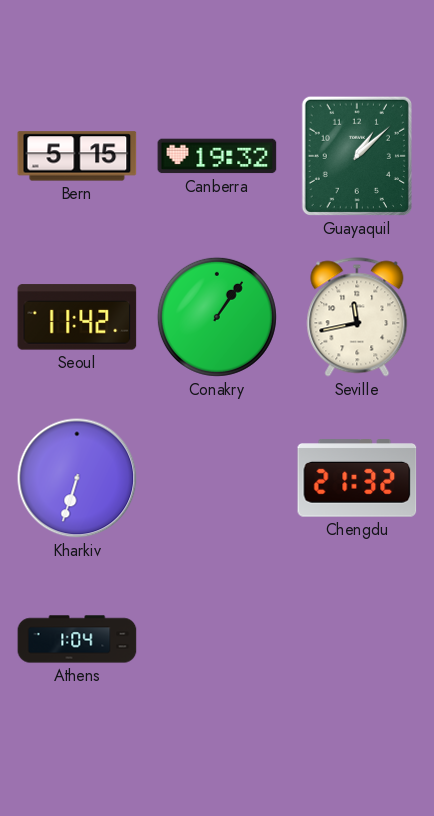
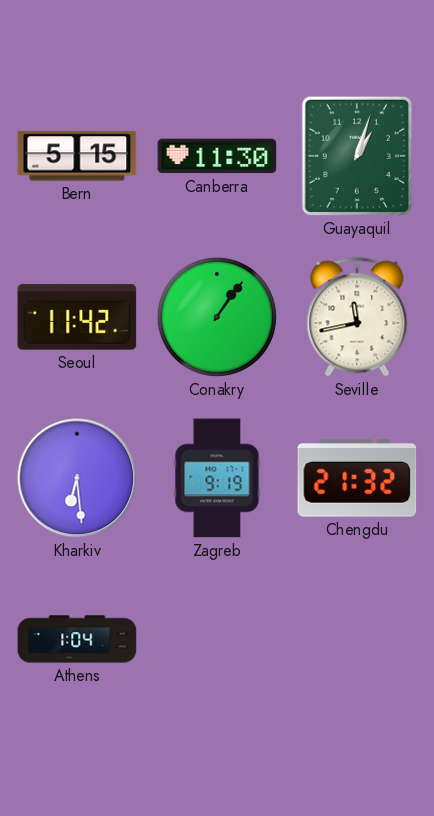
Canberra: 19:32 -> 11:30 (217, 156)
Guayaquil: 1:08 -> 1:03 (357, 156)
Kharkiv: 6:33 -> 6:29 (77, 478)
Zagreb: none -> 9:19 (217, 478)
